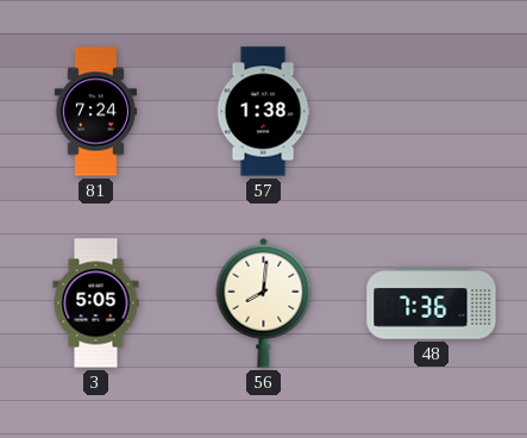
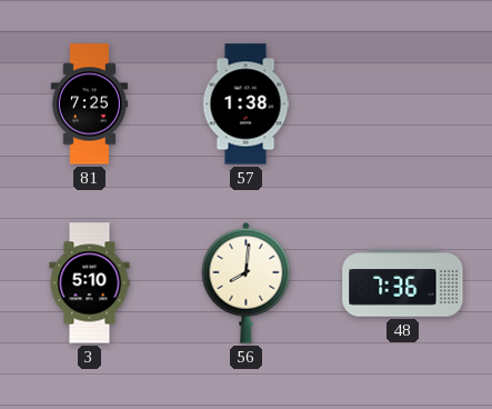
81: 7:24 -> 7:25 (89, 104)
3: 5:05 -> 5:10 (90, 283)
